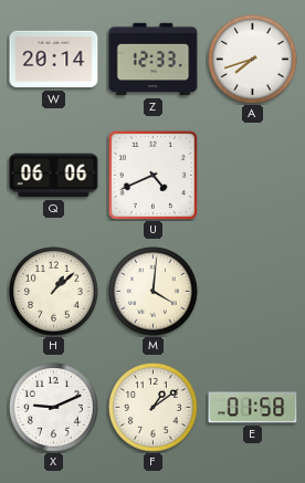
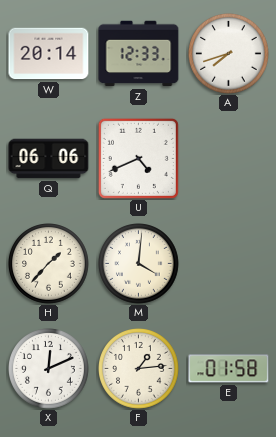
H: 1:08 -> 1:37 (49, 264)
X: 9:11 -> 12:11 (49, 369)
F: 1:09 -> 1:14 (139, 369)
